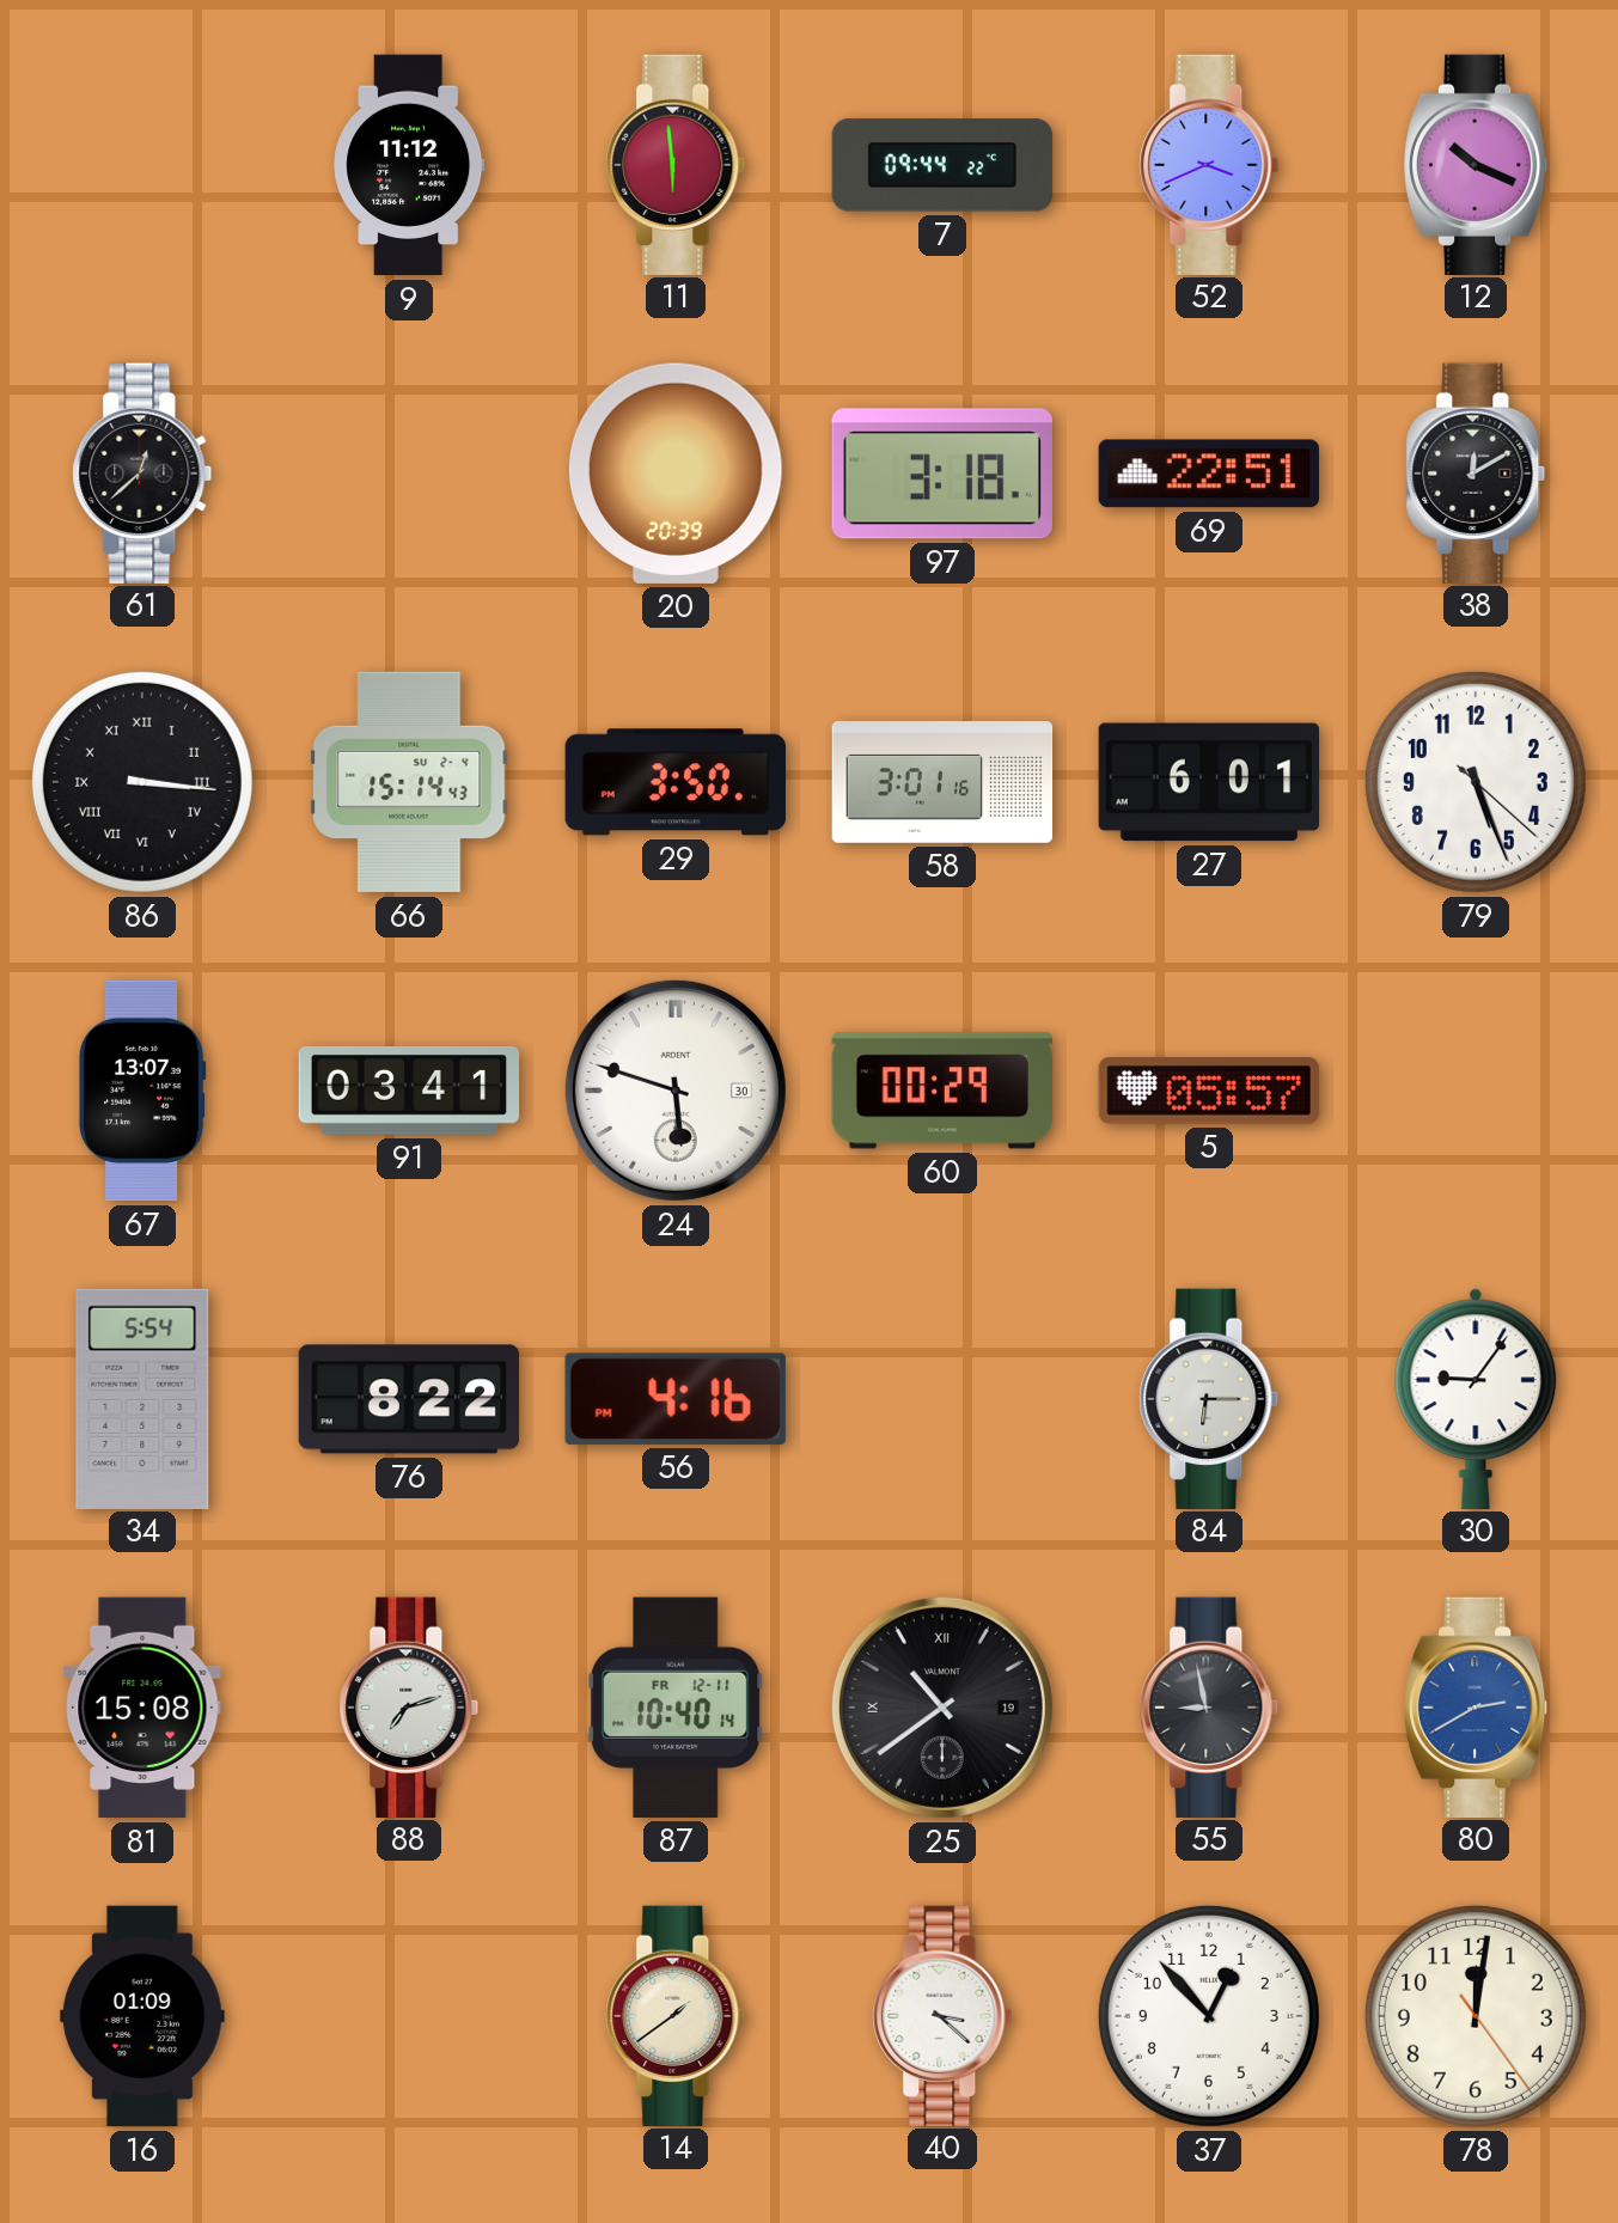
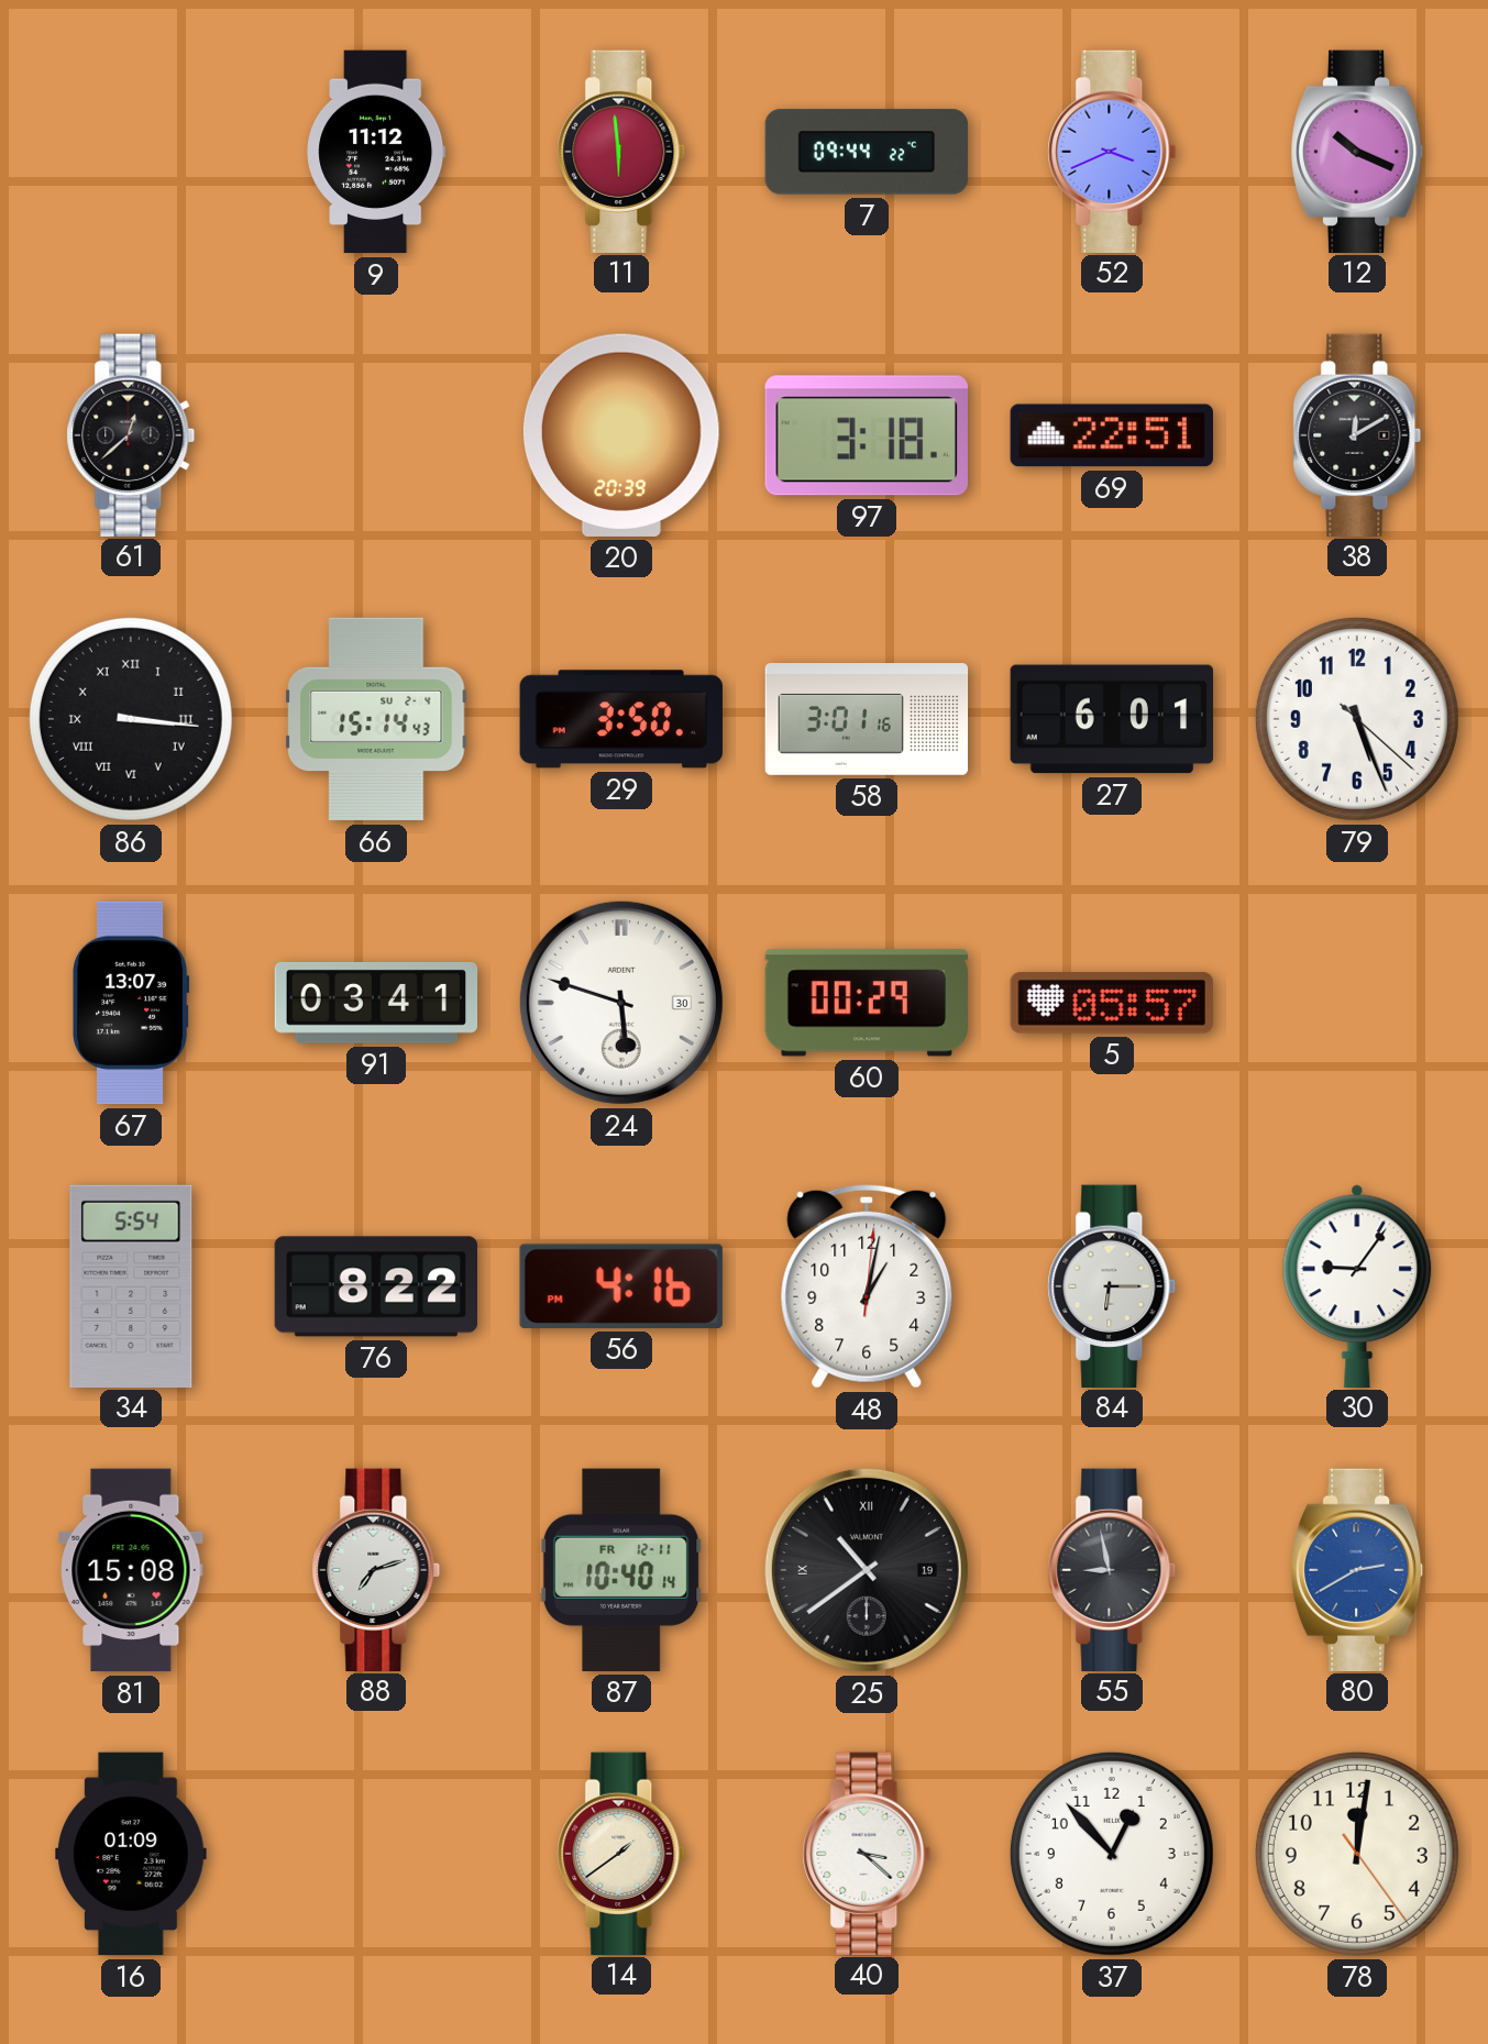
48: none -> 1:02 (867, 1286)
